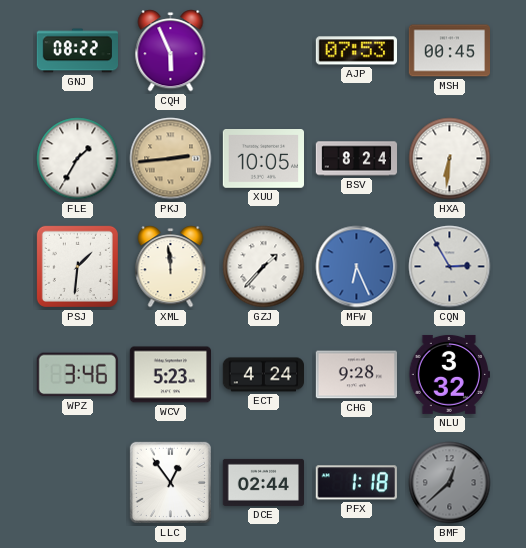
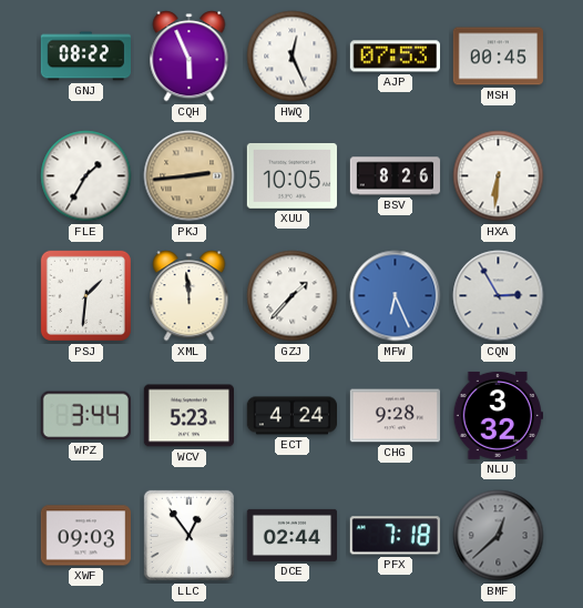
HWQ: none -> 12:26 (293, 57)
BSV: 8:24 -> 8:26 (396, 176)
WPZ: 3:46 -> 3:44 (85, 416)
XWF: none -> 09:03 (85, 536)
PFX: 1:18 -> 7:18 (395, 536)
